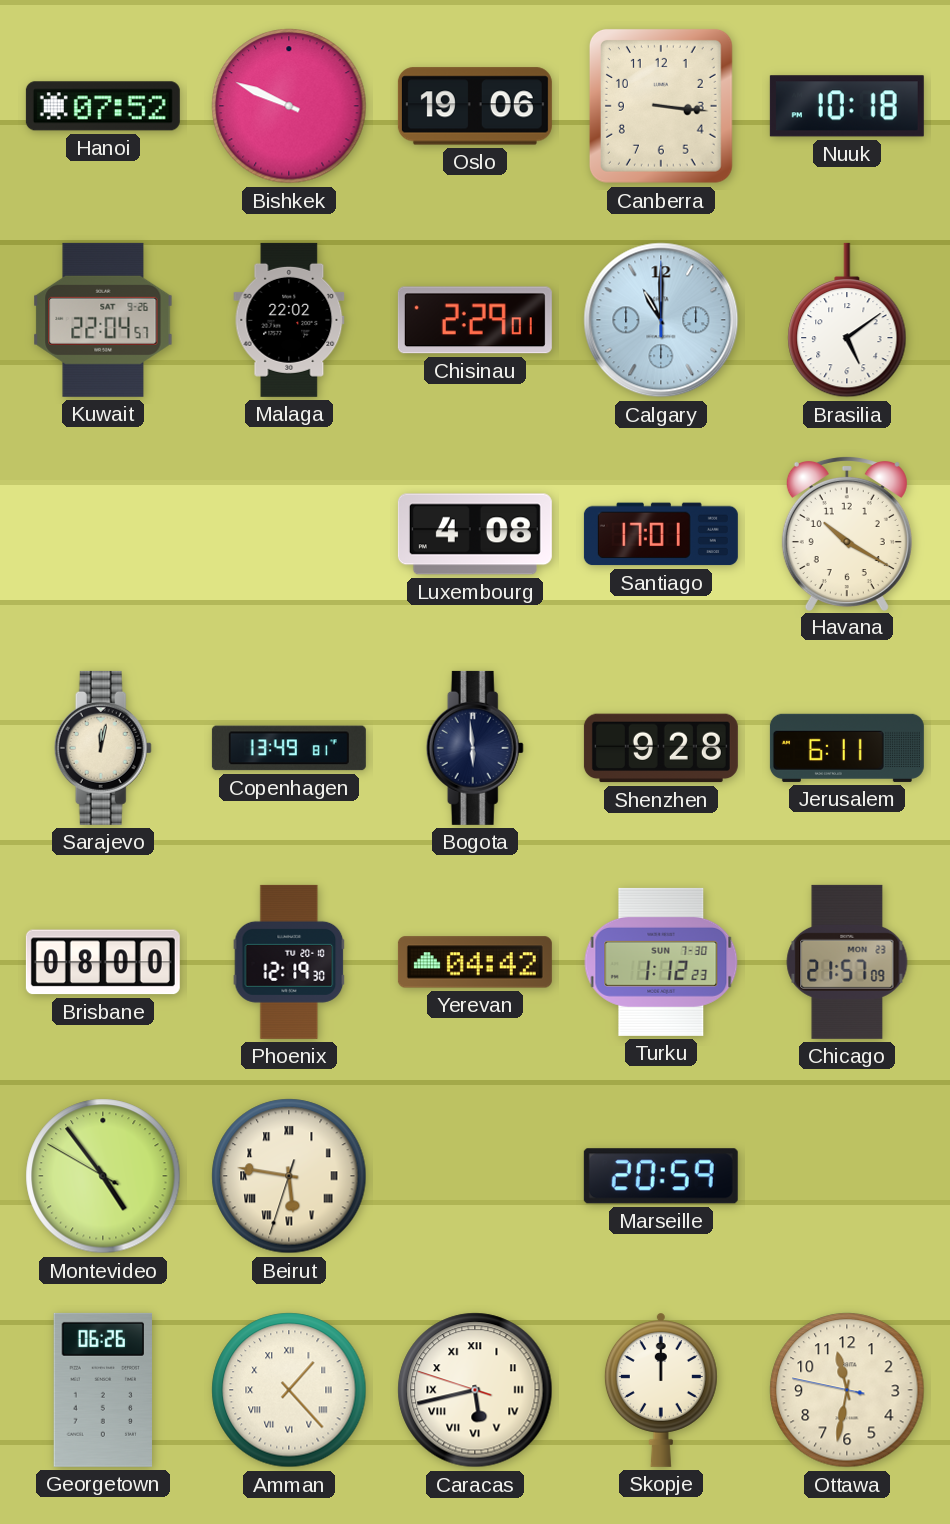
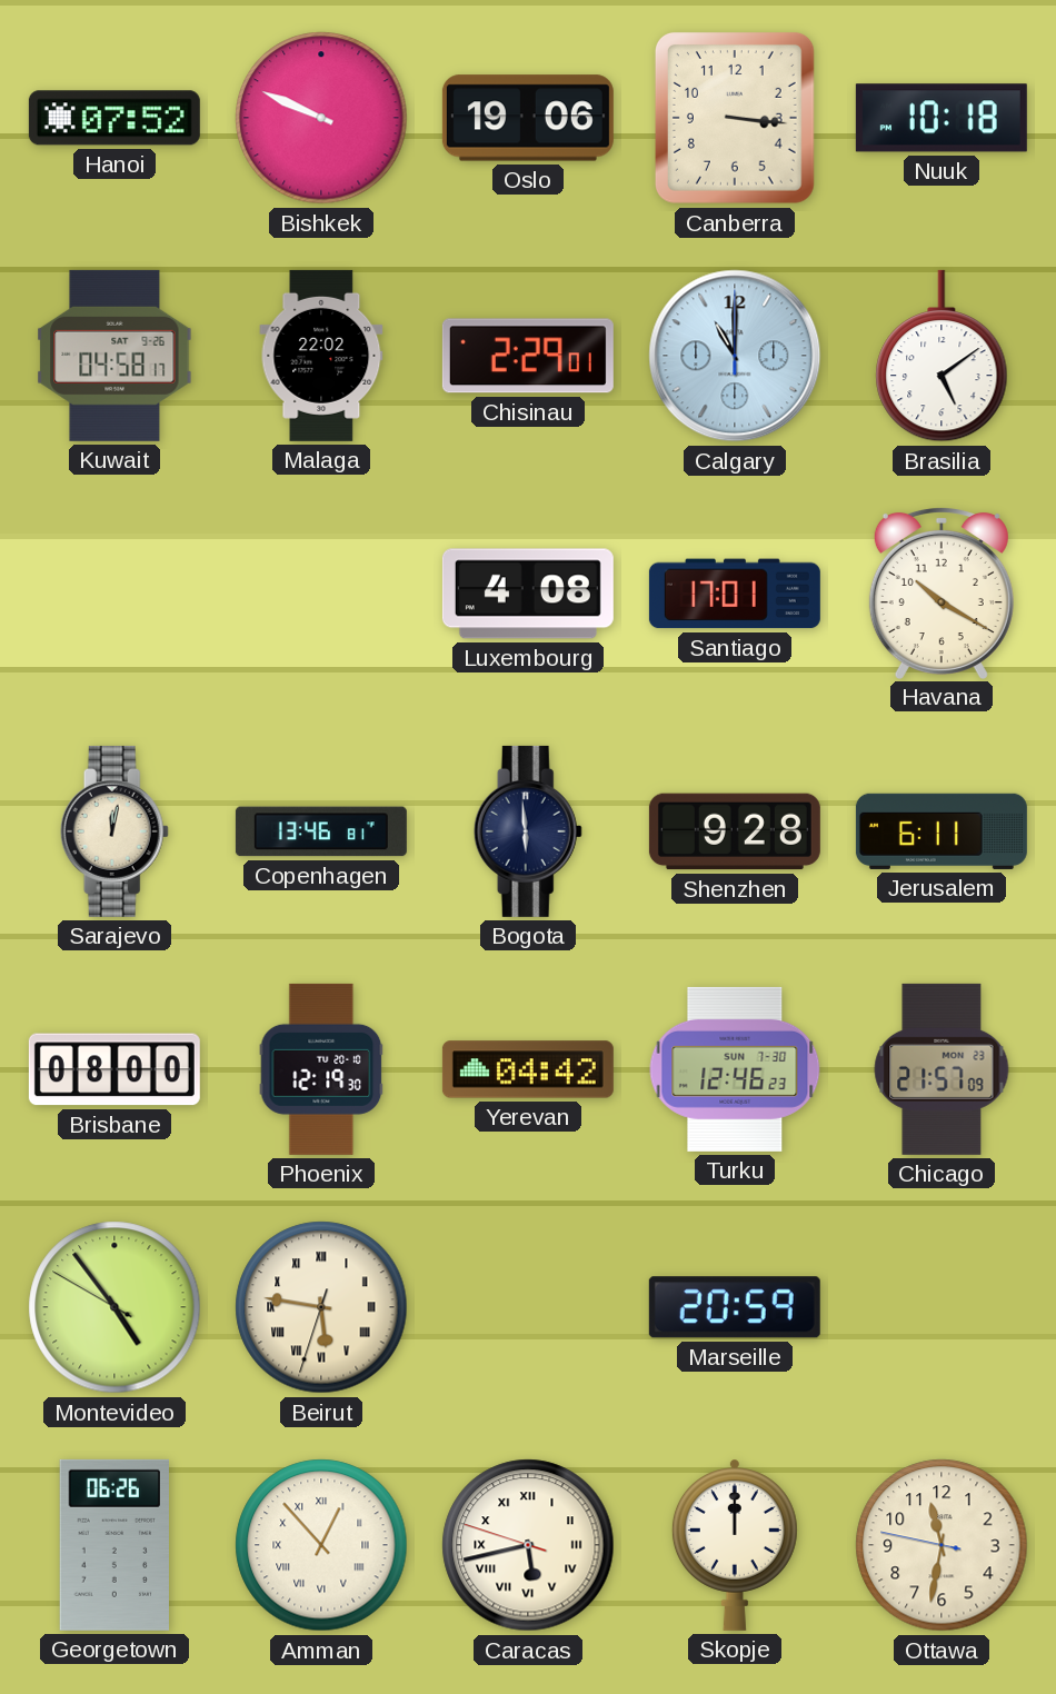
Kuwait: 22:04 -> 04:58 (114, 356)
Copenhagen: 13:49 -> 13:46 (321, 831)
Turku: 1:12 -> 12:46 (735, 1069)
Amman: 1:23 -> 12:53 (321, 1545)
